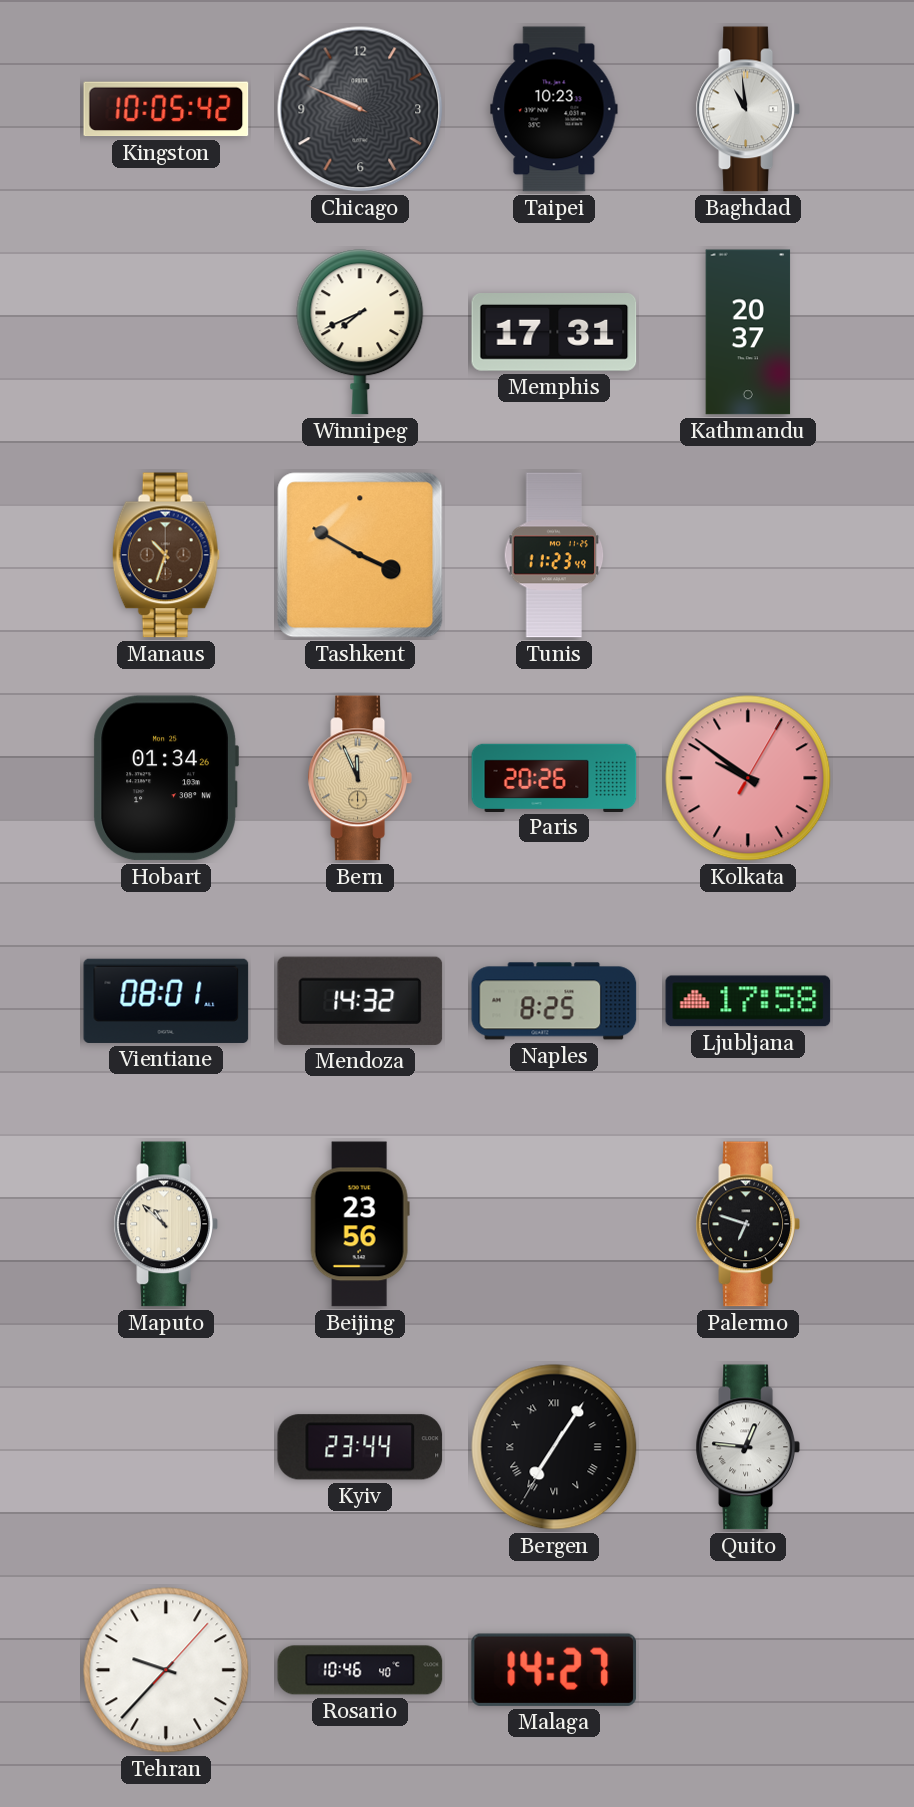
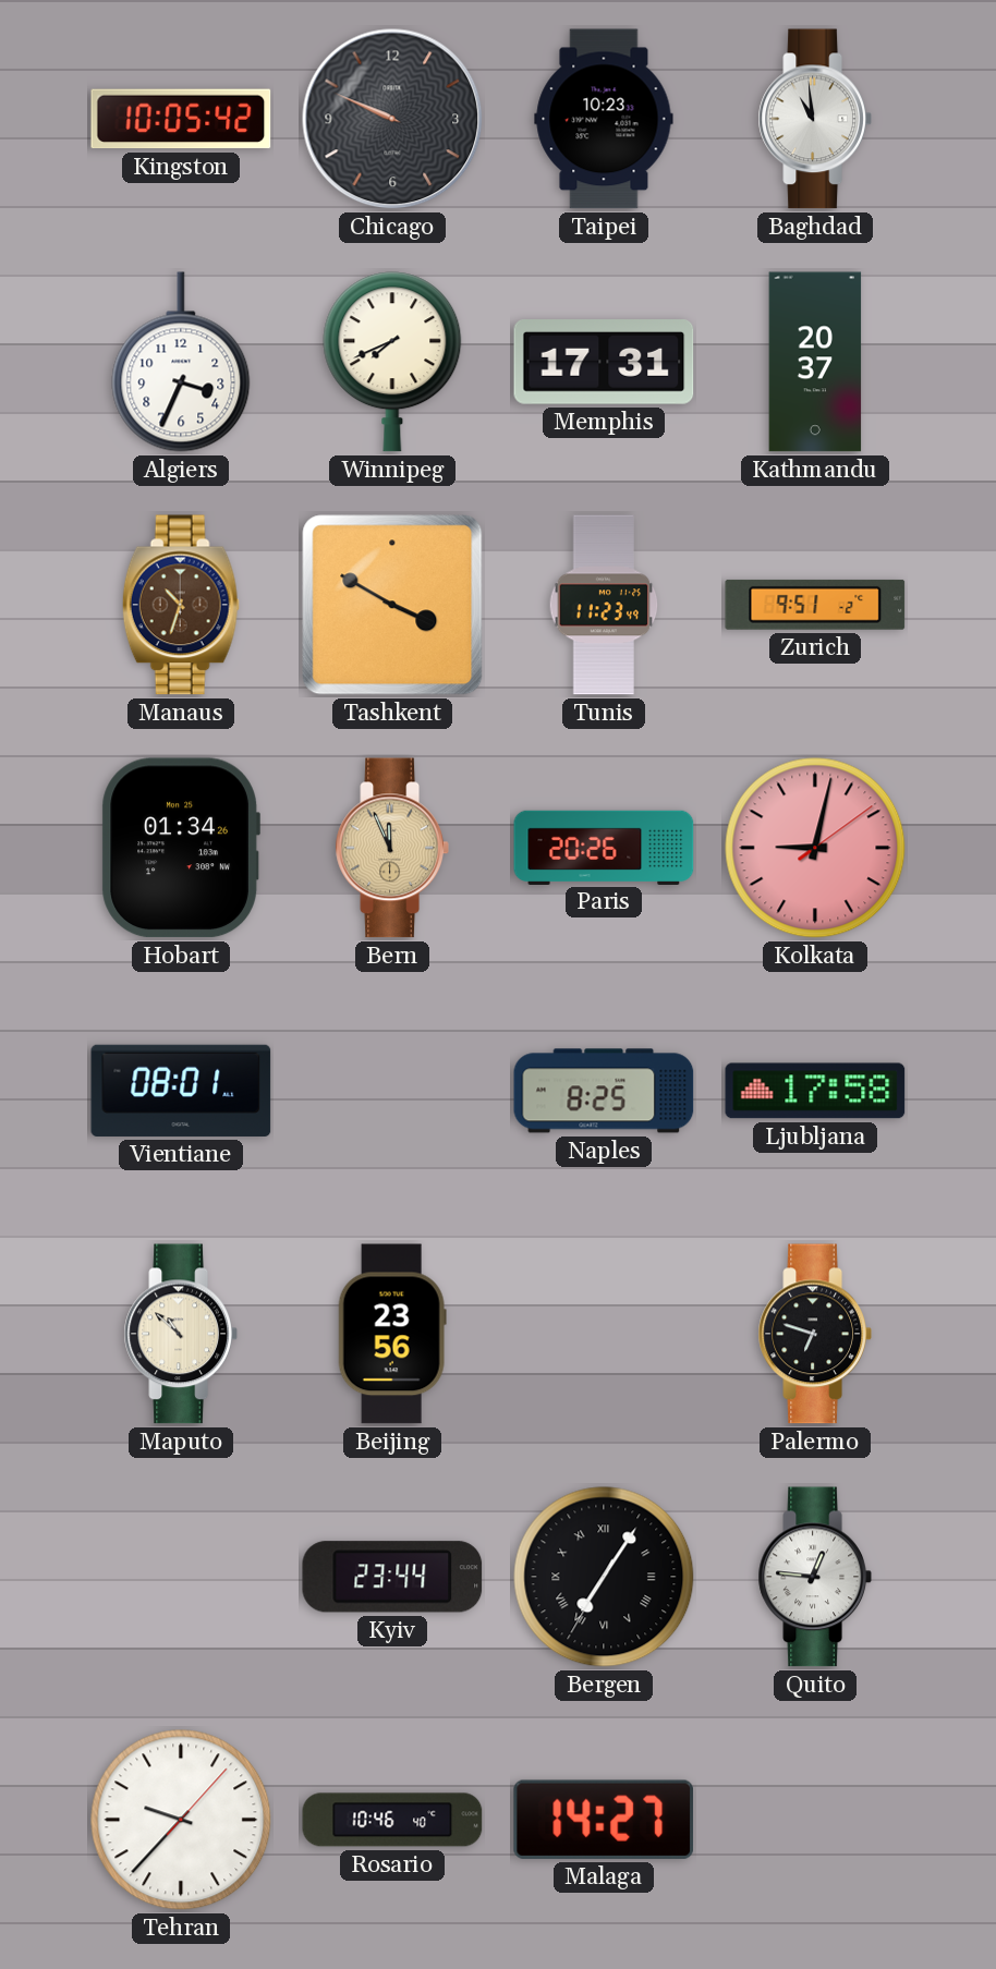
Algiers: none -> 3:34 (181, 362)
Zurich: none -> 9:51 (815, 605)
Kolkata: 9:51 -> 9:02 (815, 848)
Mendoza: 14:32 -> none (360, 1001)
